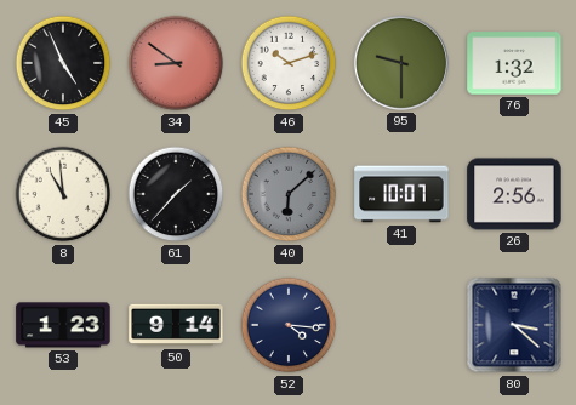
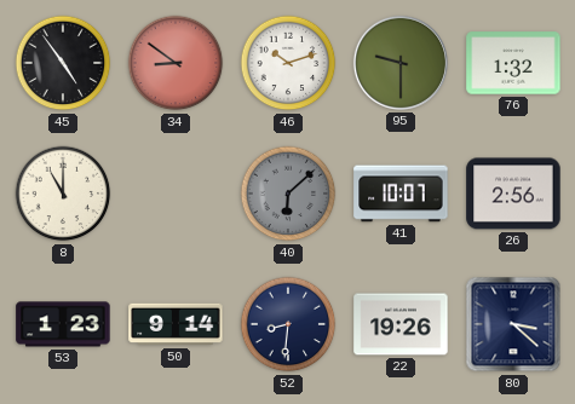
45: 4:56 -> 4:54 (63, 63)
8: 10:59 -> 11:00 (63, 194)
61: 1:37 -> none (176, 194)
52: 4:16 -> 8:31 (288, 324)
22: none -> 19:26 (401, 324)
